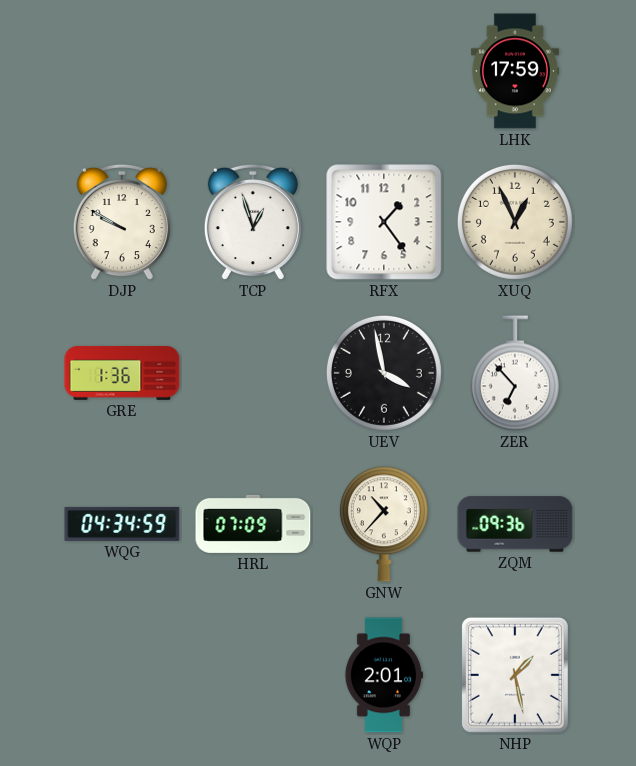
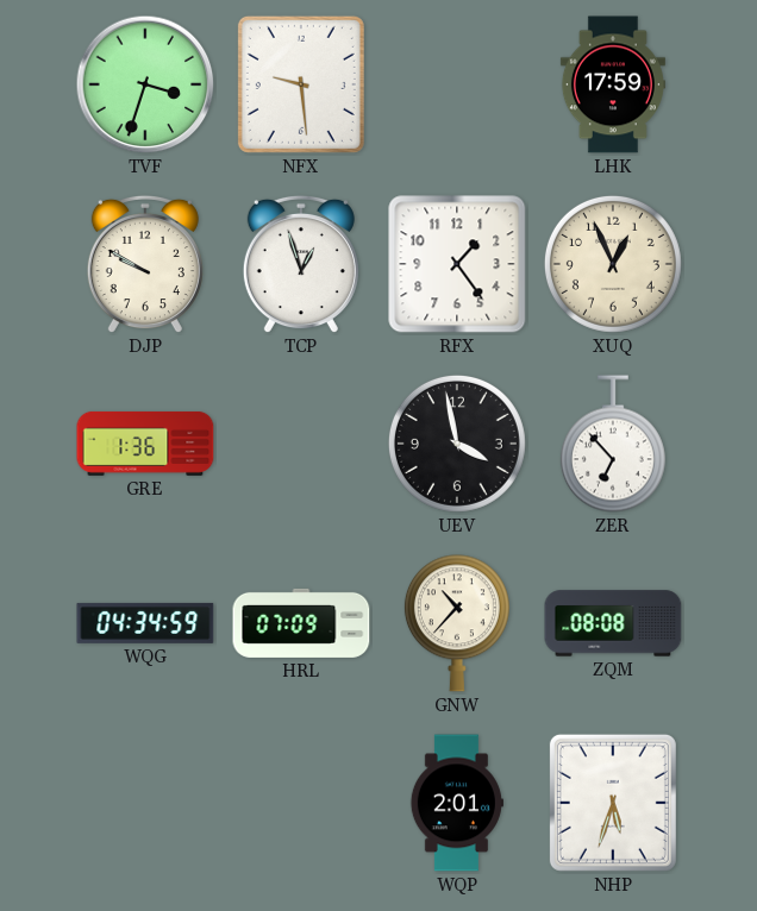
TVF: none -> 3:33 (145, 84)
NFX: none -> 9:29 (301, 84)
ZQM: 09:36 -> 08:08 (613, 623)
NHP: 1:28 -> 5:33 (613, 803)
